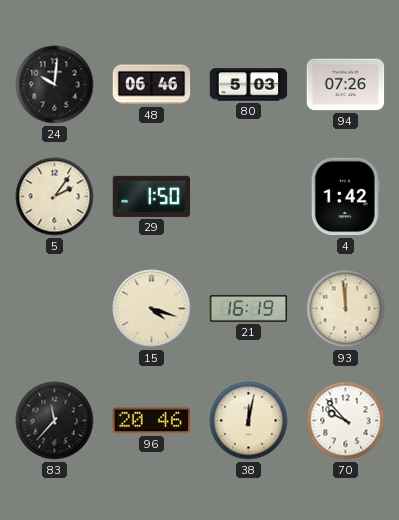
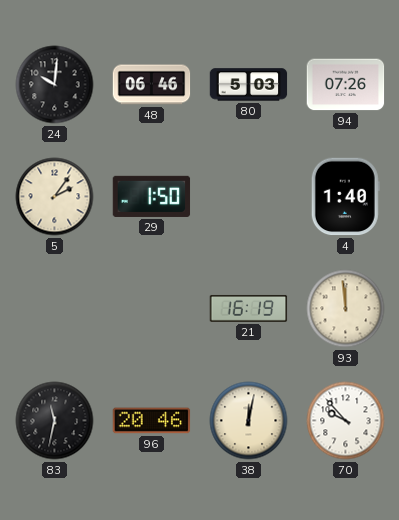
4: 1:42 -> 1:40 (345, 197)
15: 4:18 -> none (152, 309)
83: 11:37 -> 11:32 (55, 421)
